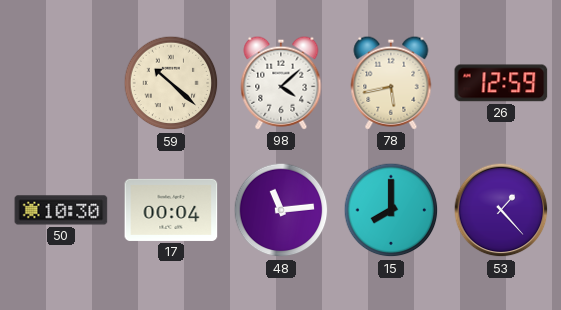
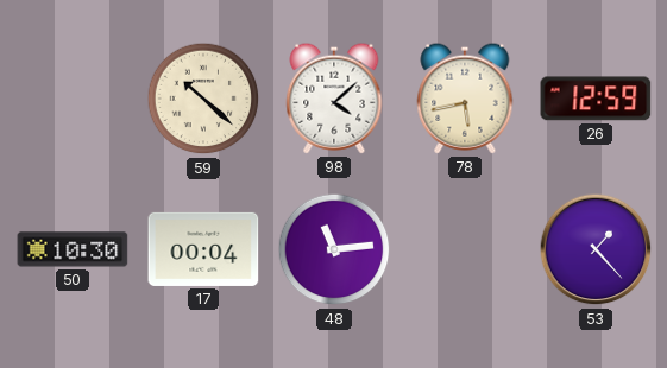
15: 8:00 -> none (391, 210)
